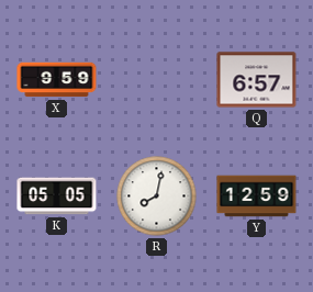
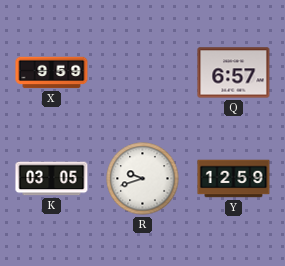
K: 05:05 -> 03:05 (52, 179)
R: 8:02 -> 9:42 (143, 179)
